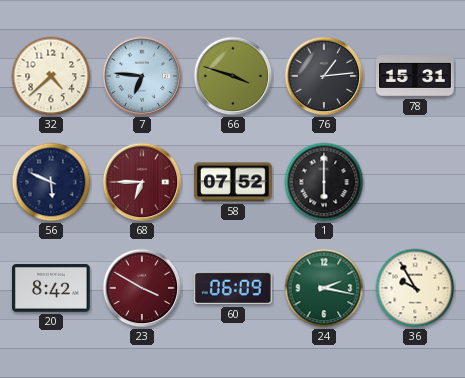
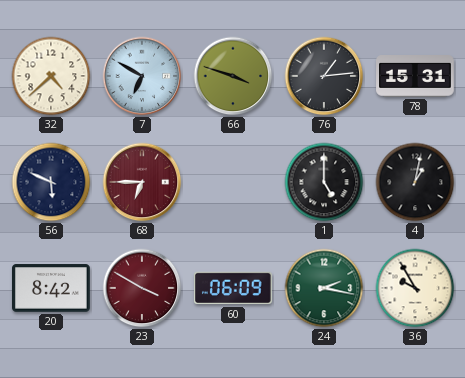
7: 6:46 -> 6:50 (142, 76)
58: 07:52 -> none (234, 182)
1: 6:00 -> 5:00 (324, 182)
4: none -> 1:02 (415, 182)
